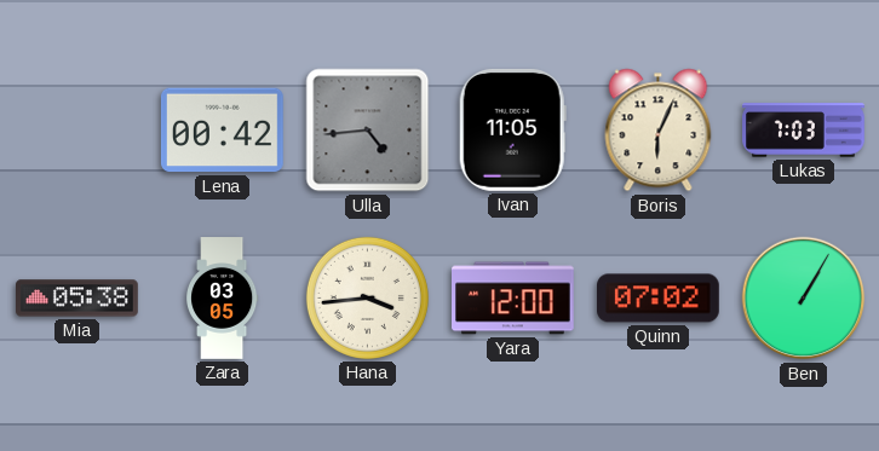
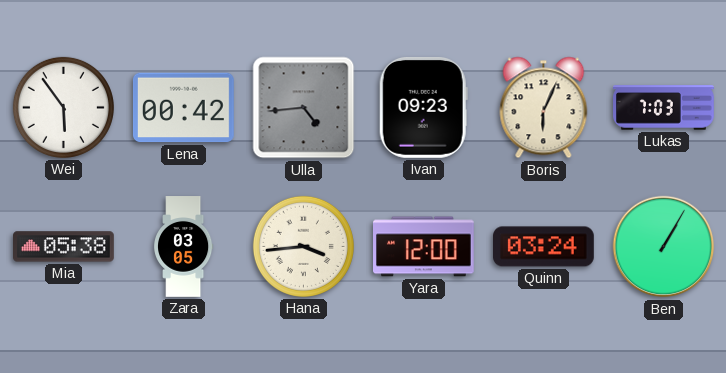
Wei: none -> 5:54 (63, 107)
Ivan: 11:05 -> 09:23 (423, 107)
Quinn: 07:02 -> 03:24 (544, 247)
